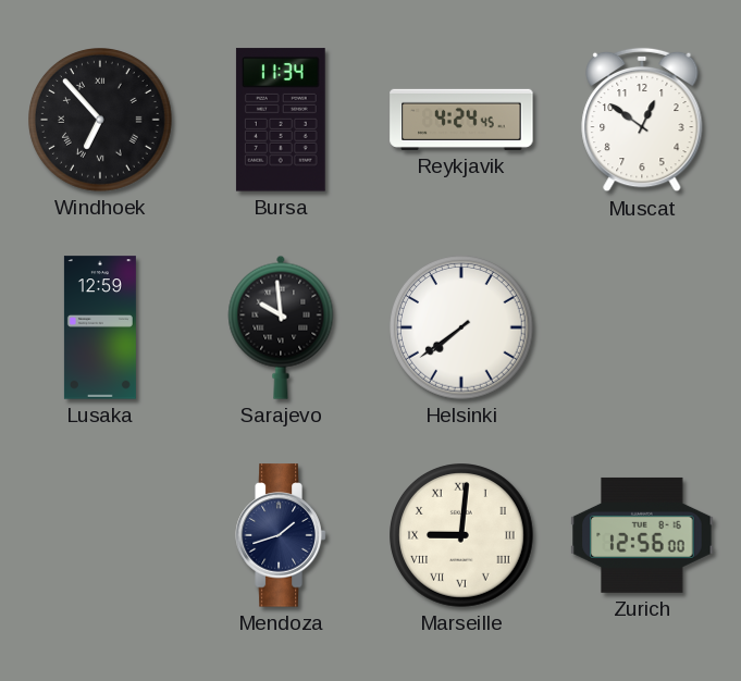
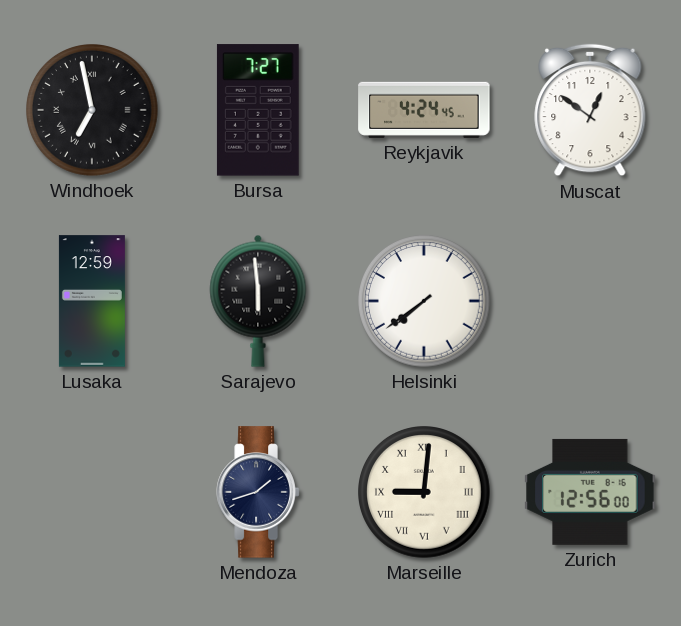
Windhoek: 6:53 -> 6:58 (93, 111)
Bursa: 11:34 -> 7:27 (258, 110)
Sarajevo: 9:59 -> 5:59 (258, 301)
